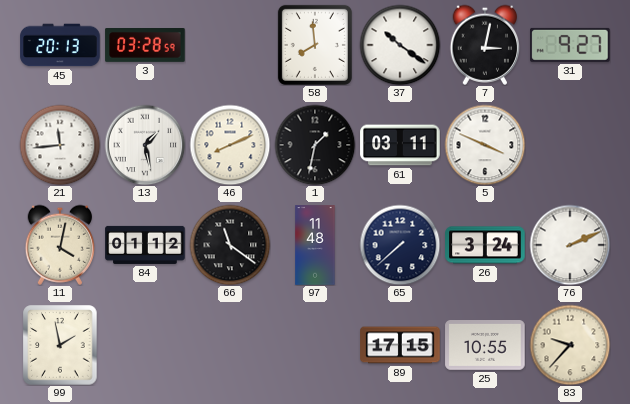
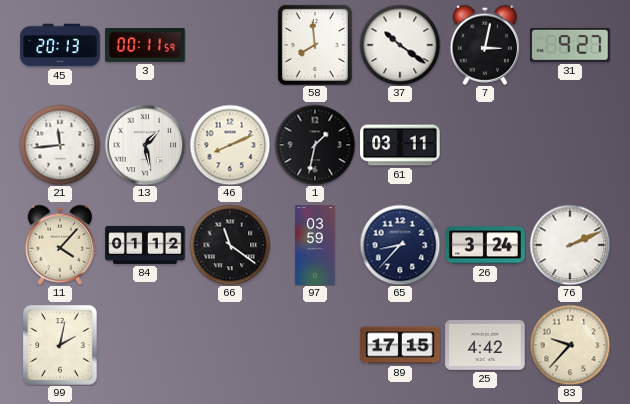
3: 03:28 -> 00:11 (145, 46)
5: 3:49 -> none (485, 145)
11: 4:02 -> 4:07 (59, 245)
97: 11:48 -> 03:59 (315, 245)
65: 7:38 -> 8:37 (400, 245)
99: 1:58 -> 2:02 (60, 345)
25: 10:55 -> 4:42 (485, 346)
